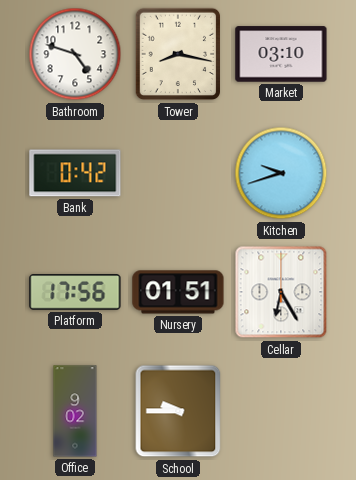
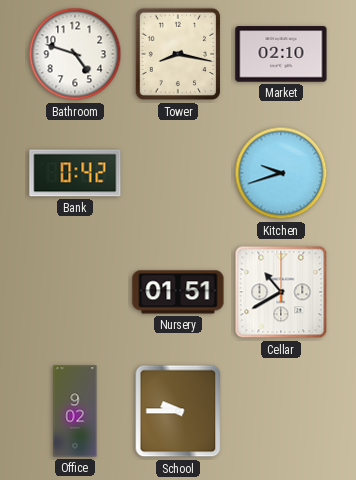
Market: 03:10 -> 02:10 (281, 54)
Platform: 17:56 -> none (75, 292)
Cellar: 6:25 -> 10:40 (281, 292)
